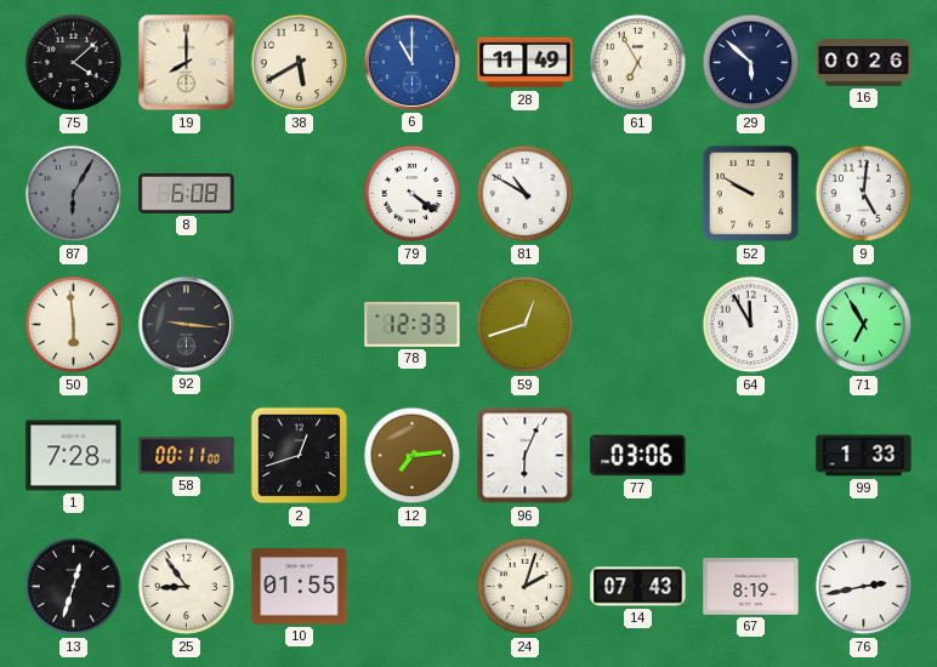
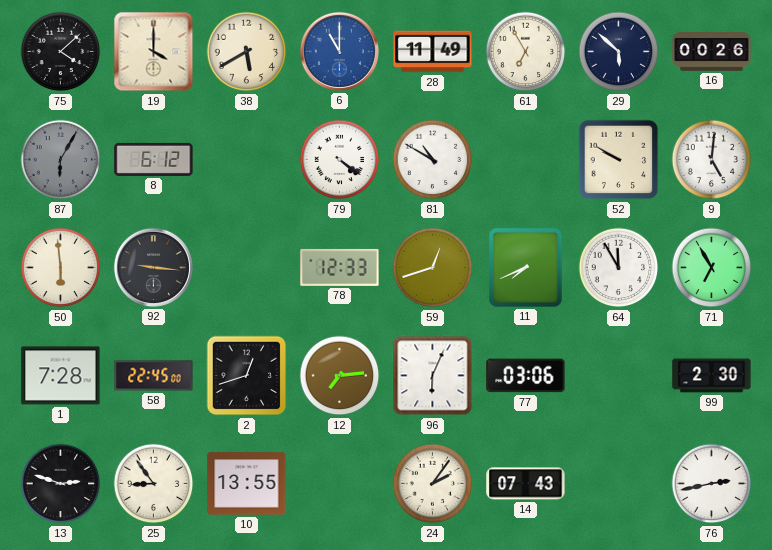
19: 8:00 -> 4:00 (154, 52)
8: 6:08 -> 6:12 (154, 159)
11: none -> 7:41 (526, 268)
58: 00:11 -> 22:45 (154, 376)
99: 1:33 -> 2:30 (712, 376)
13: 12:33 -> 2:48 (61, 484)
10: 01:55 -> 13:55 (247, 484)
24: 2:03 -> 2:06 (433, 484)
67: 8:19 -> none (751, 587)
